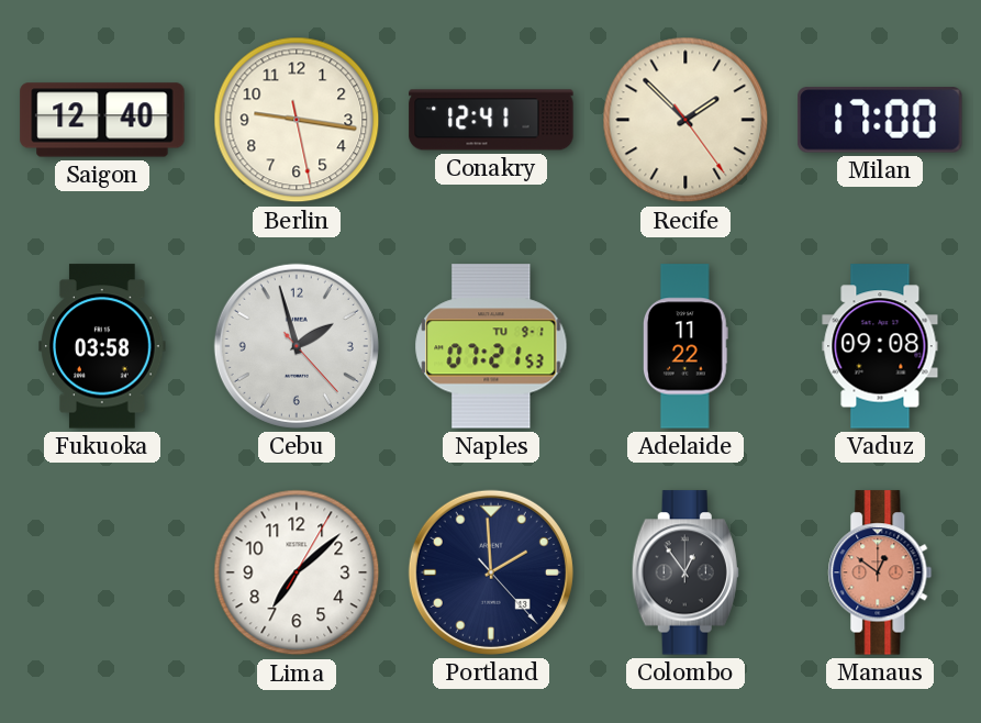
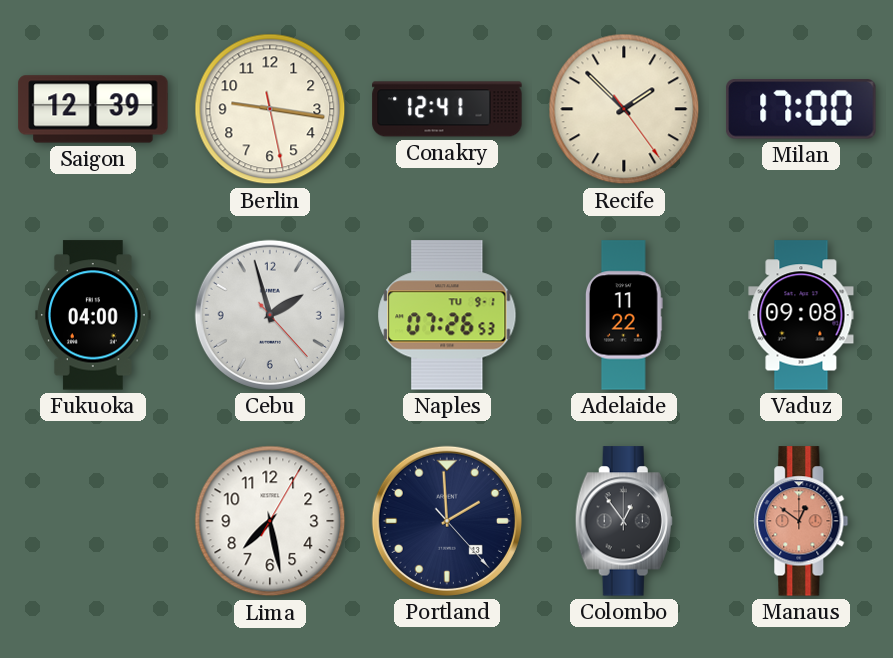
Saigon: 12:40 -> 12:39 (93, 109)
Fukuoka: 03:58 -> 04:00 (93, 315)
Naples: 07:21 -> 07:26 (447, 315)
Lima: 7:08 -> 7:28 (270, 521)
